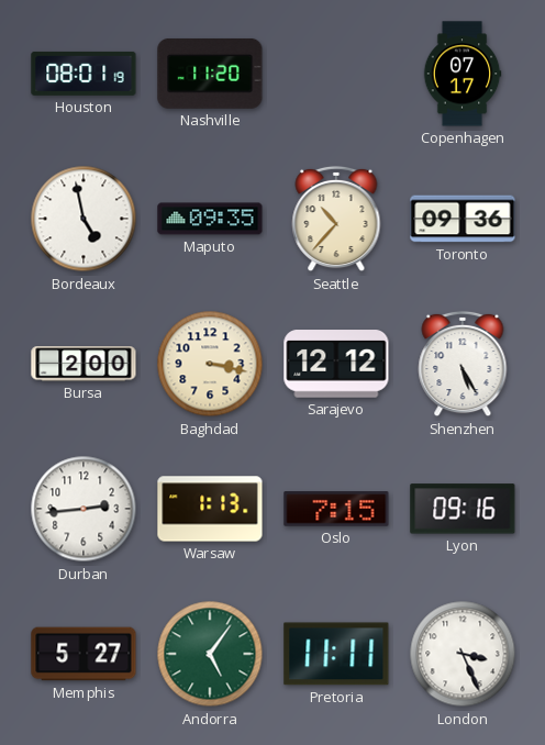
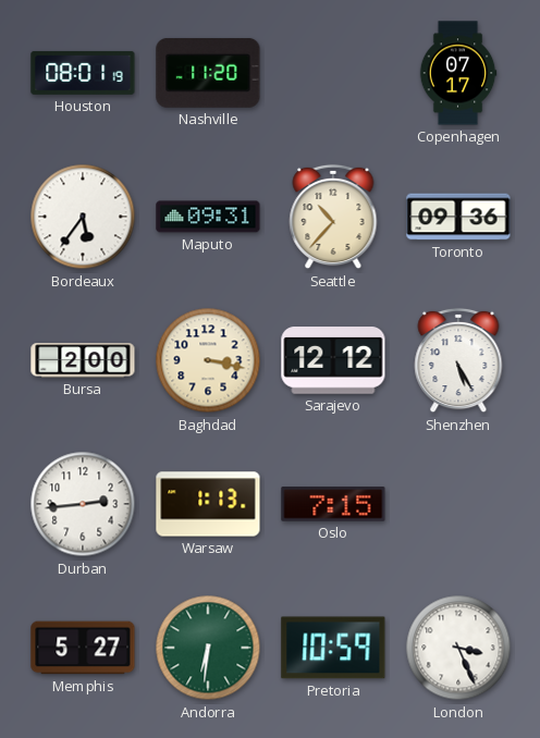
Bordeaux: 4:58 -> 5:36 (83, 217)
Maputo: 09:35 -> 09:31 (208, 217)
Lyon: 09:16 -> none (463, 509)
Andorra: 5:06 -> 6:31 (208, 648)
Pretoria: 11:11 -> 10:59 (333, 648)
